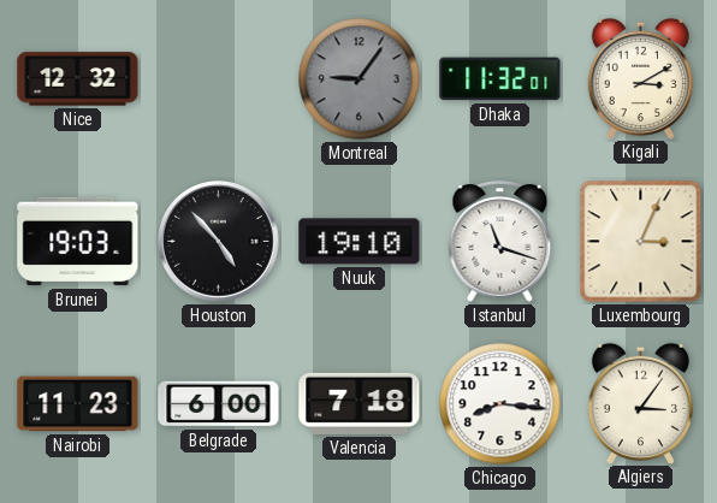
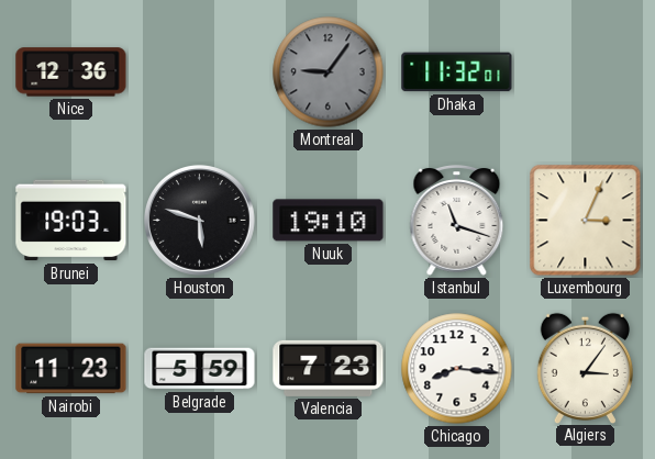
Nice: 12:32 -> 12:36 (71, 72)
Kigali: 3:10 -> none (640, 78)
Houston: 4:53 -> 5:48 (200, 221)
Belgrade: 6:00 -> 5:59 (200, 369)
Valencia: 7:18 -> 7:23 (329, 368)
